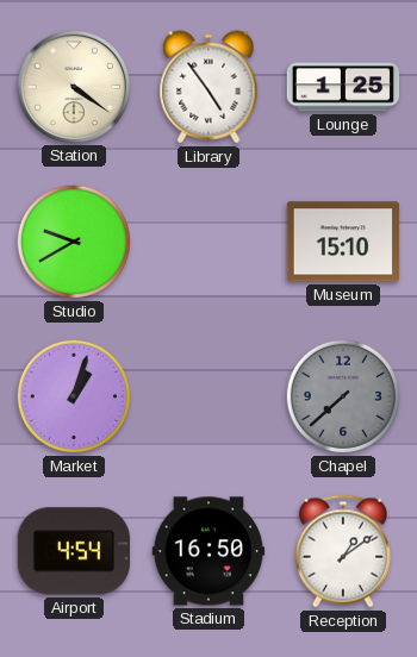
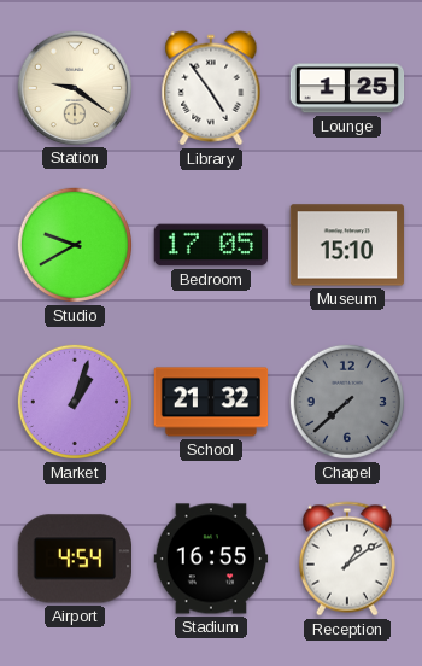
Station: 4:21 -> 9:21 (74, 87)
Bedroom: none -> 17:05 (211, 245)
School: none -> 21:32 (211, 402)
Stadium: 16:50 -> 16:55 (211, 559)
